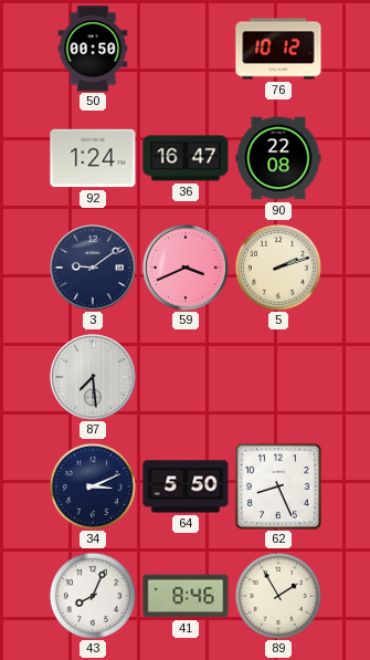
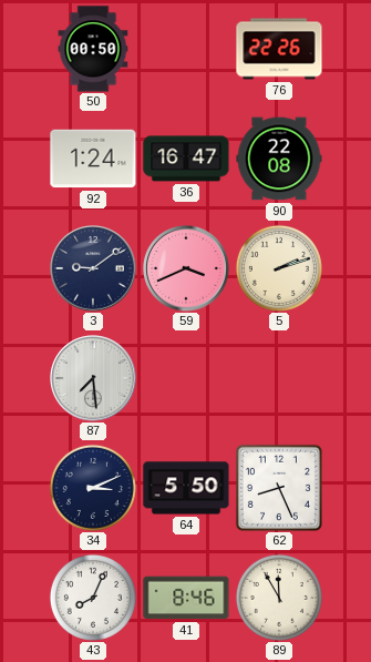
76: 10:12 -> 22:26 (279, 49)
89: 1:55 -> 11:55 (279, 598)
